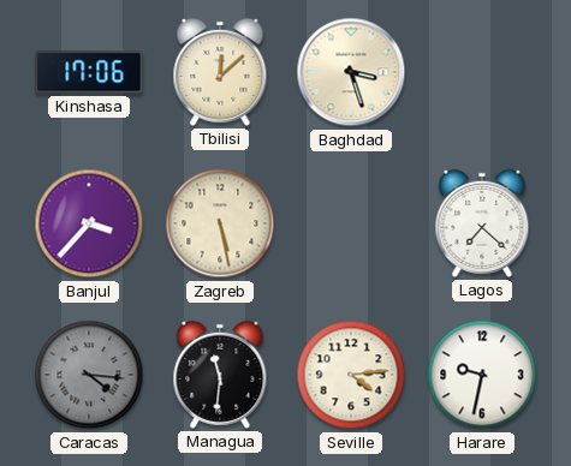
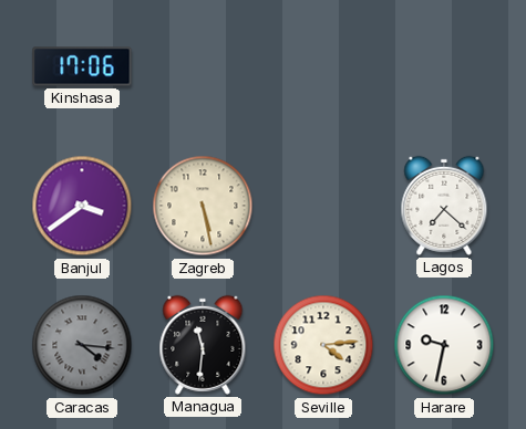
Tbilisi: 12:08 -> none (220, 72)
Baghdad: 3:27 -> none (351, 72)
Banjul: 3:37 -> 3:39 (82, 206)
